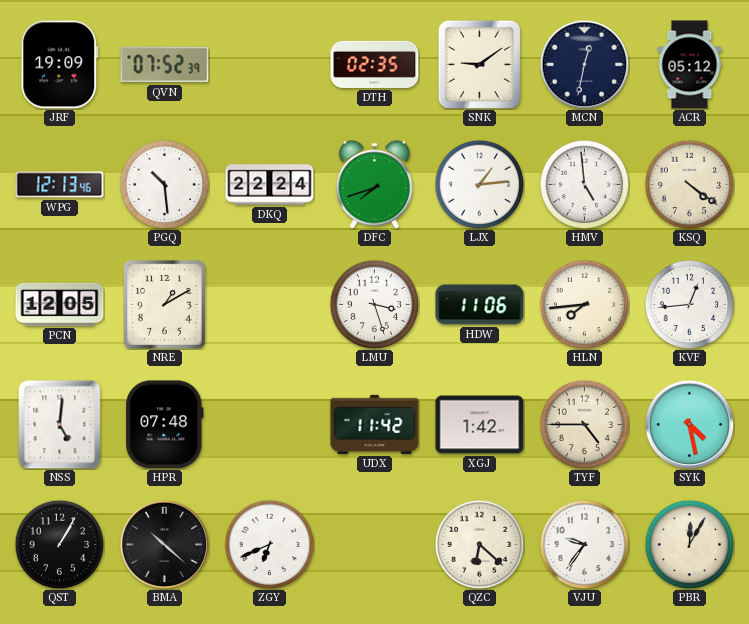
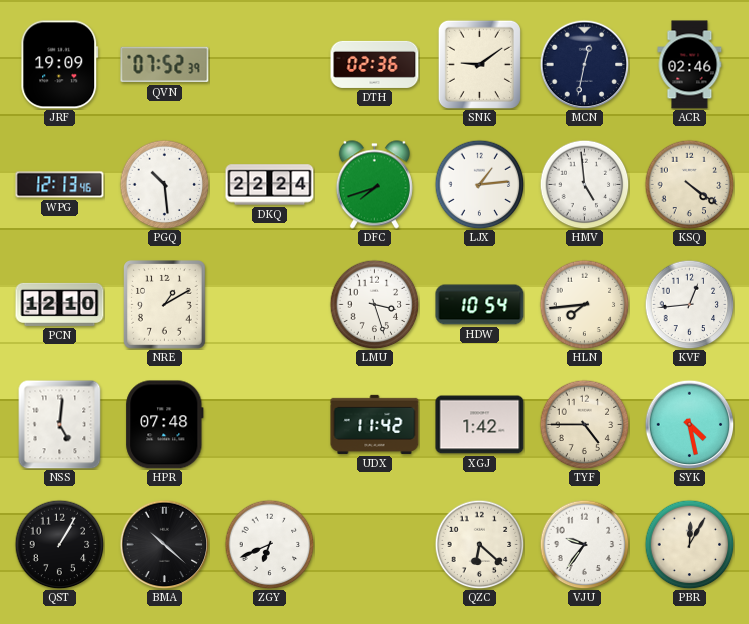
DTH: 02:35 -> 02:36 (375, 64)
ACR: 05:12 -> 02:46 (690, 65)
PCN: 12:05 -> 12:10 (60, 304)
HDW: 11:06 -> 10:54 (480, 305)
